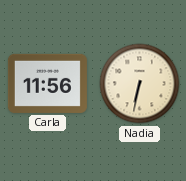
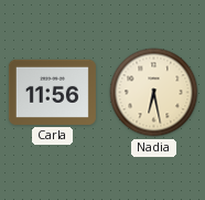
Nadia: 6:32 -> 6:28 (154, 93)
